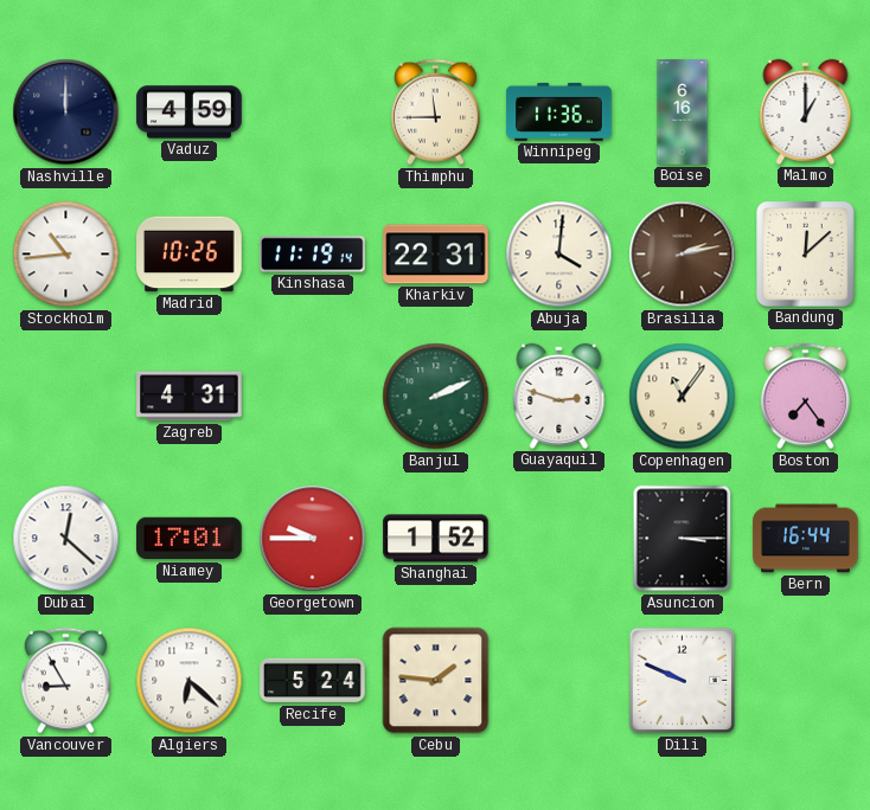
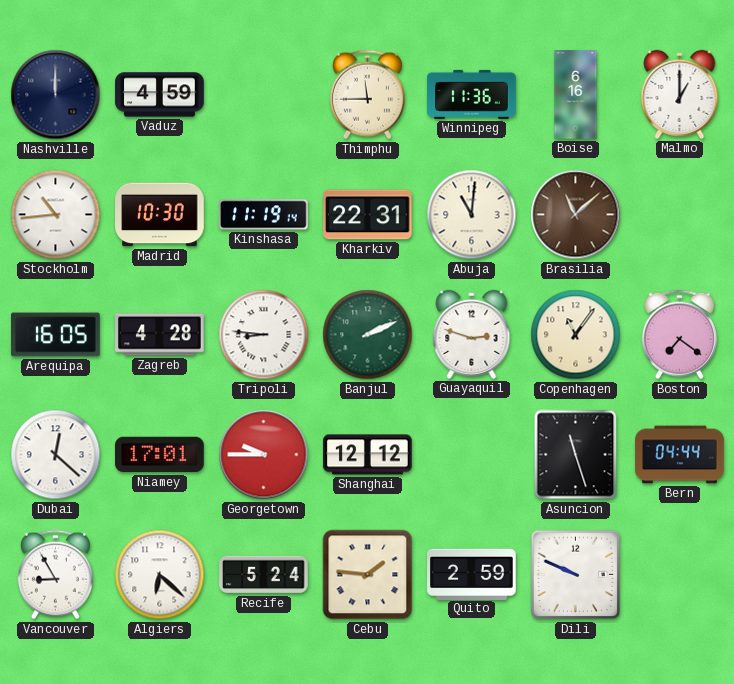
Madrid: 10:26 -> 10:30 (160, 215)
Abuja: 4:01 -> 11:01 (472, 215)
Brasilia: 2:13 -> 11:08 (576, 215)
Bandung: 12:08 -> none (806, 255)
Arequipa: none -> 16:05 (56, 335)
Zagreb: 4:31 -> 4:28 (160, 335)
Tripoli: none -> 8:46 (264, 335)
Boston: 7:24 -> 7:21 (679, 335)
Shanghai: 1:52 -> 12:12 (368, 455)
Asuncion: 3:15 -> 11:27 (576, 455)
Bern: 16:44 -> 04:44 (680, 455)
Quito: none -> 2:59 (472, 574)
